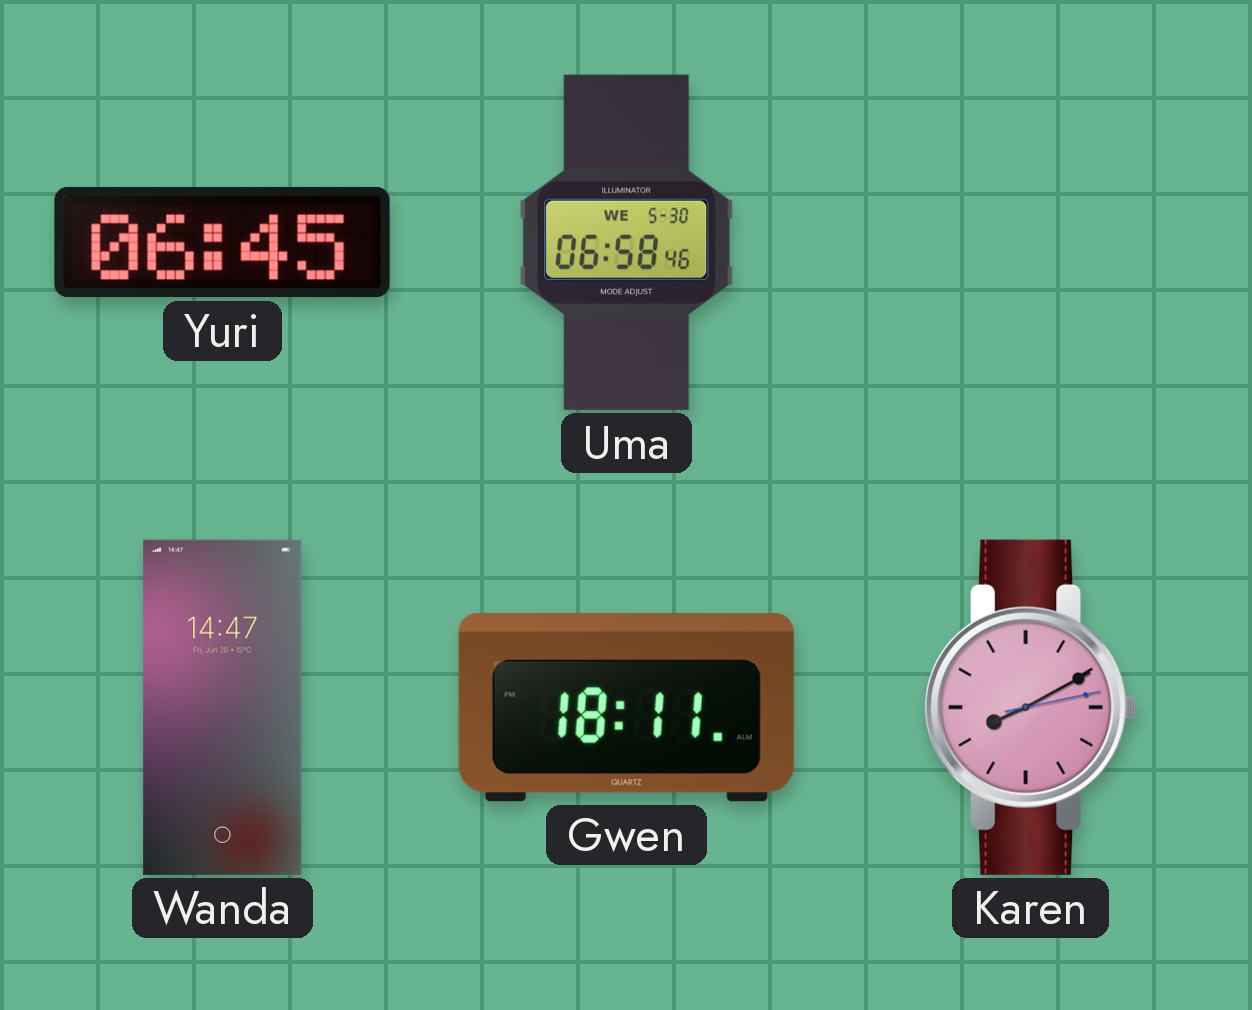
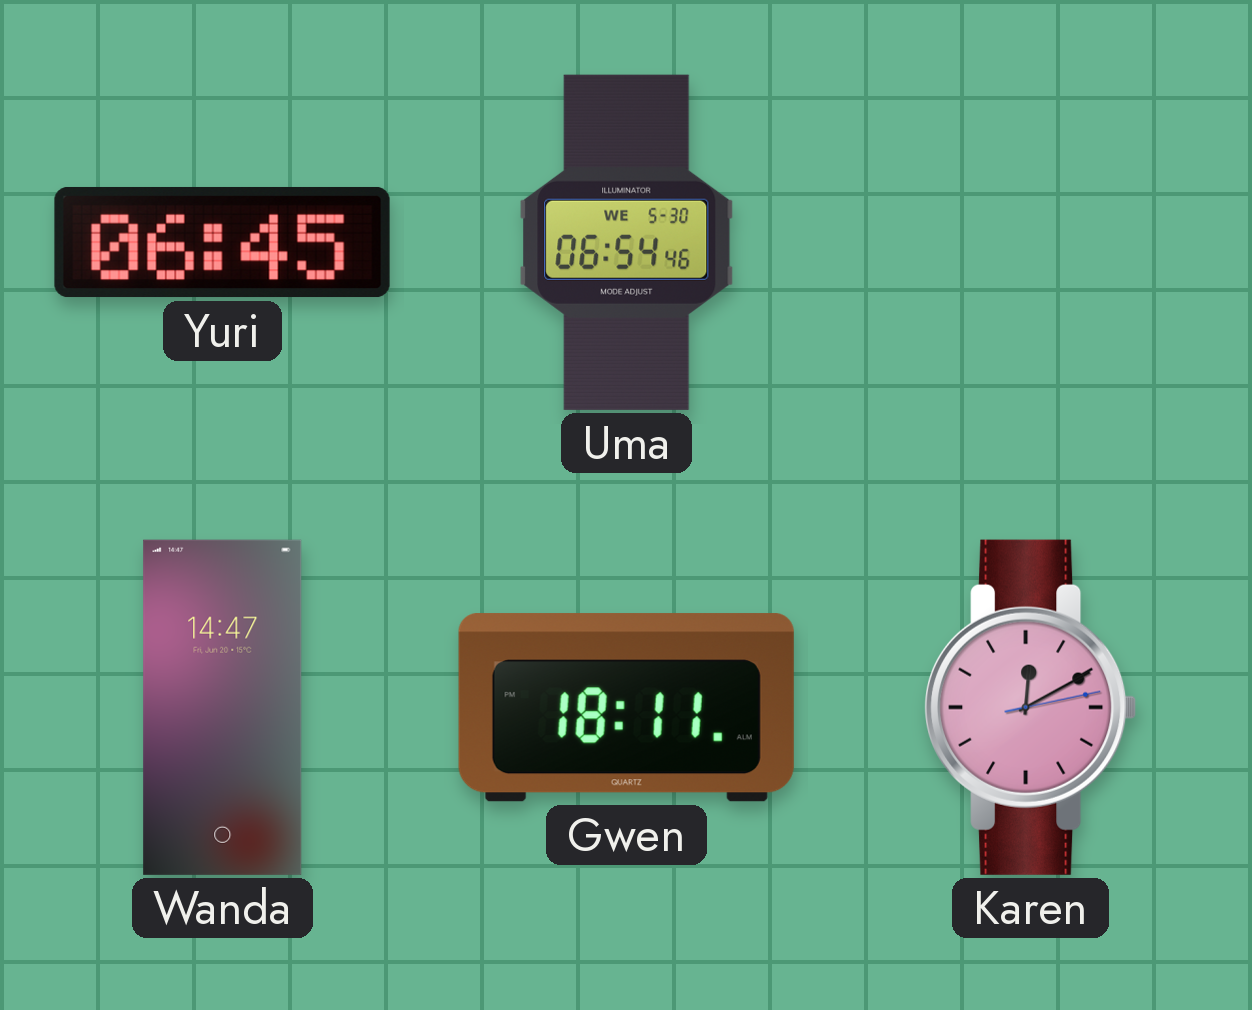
Uma: 06:58 -> 06:54 (627, 242)
Karen: 8:10 -> 12:10 (1031, 707)
